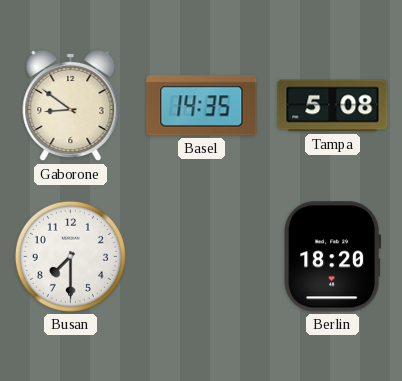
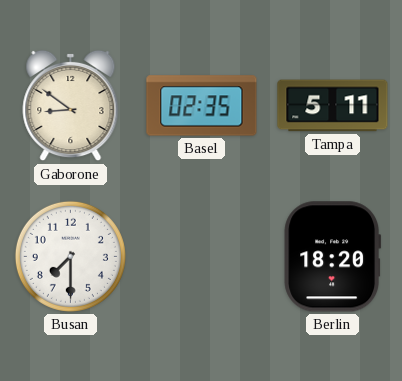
Basel: 14:35 -> 02:35 (202, 106)
Tampa: 5:08 -> 5:11 (333, 106)
